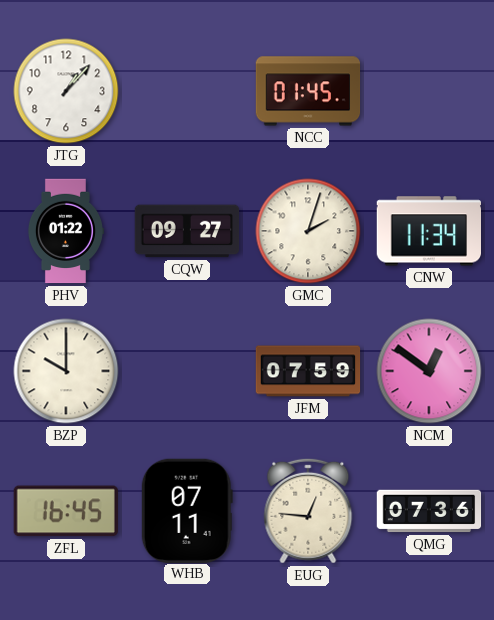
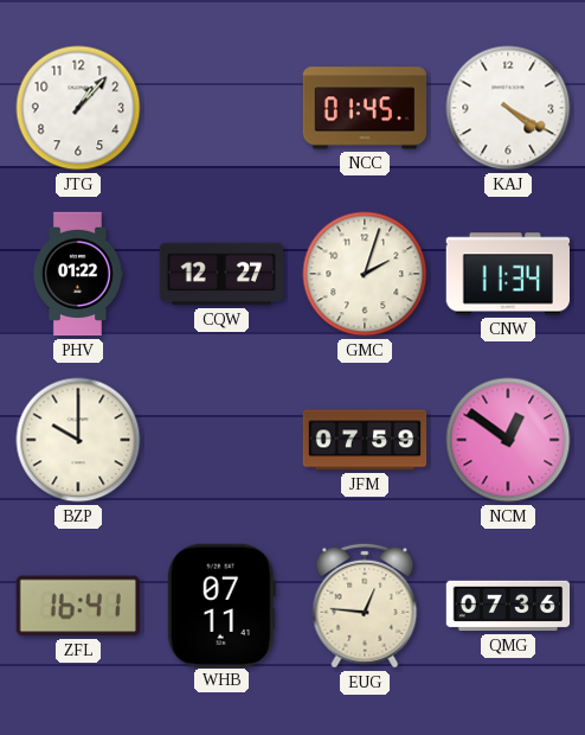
KAJ: none -> 4:20 (508, 108)
CQW: 09:27 -> 12:27 (221, 274)
ZFL: 16:45 -> 16:41 (78, 606)
